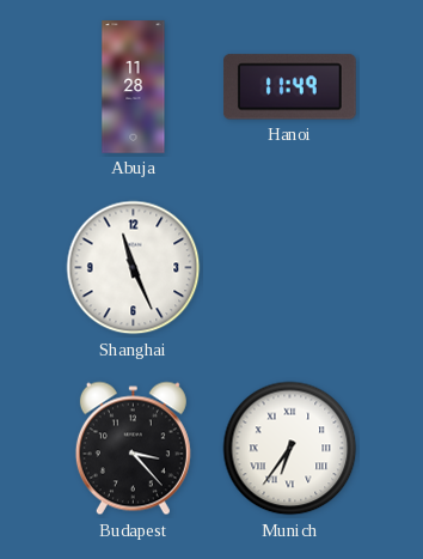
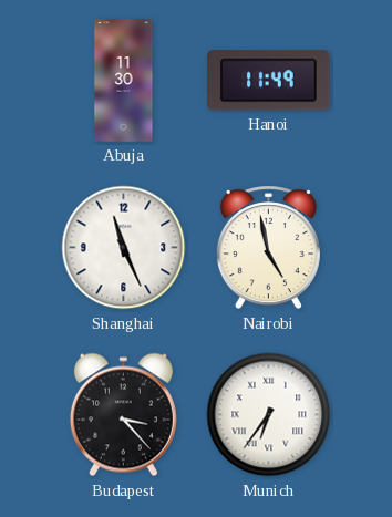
Abuja: 11:28 -> 11:30 (124, 81)
Nairobi: none -> 4:58 (268, 248)
